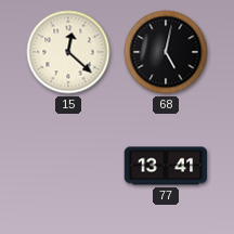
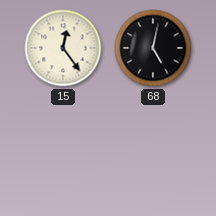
15: 12:22 -> 12:24 (63, 48)
77: 13:41 -> none (166, 166)
